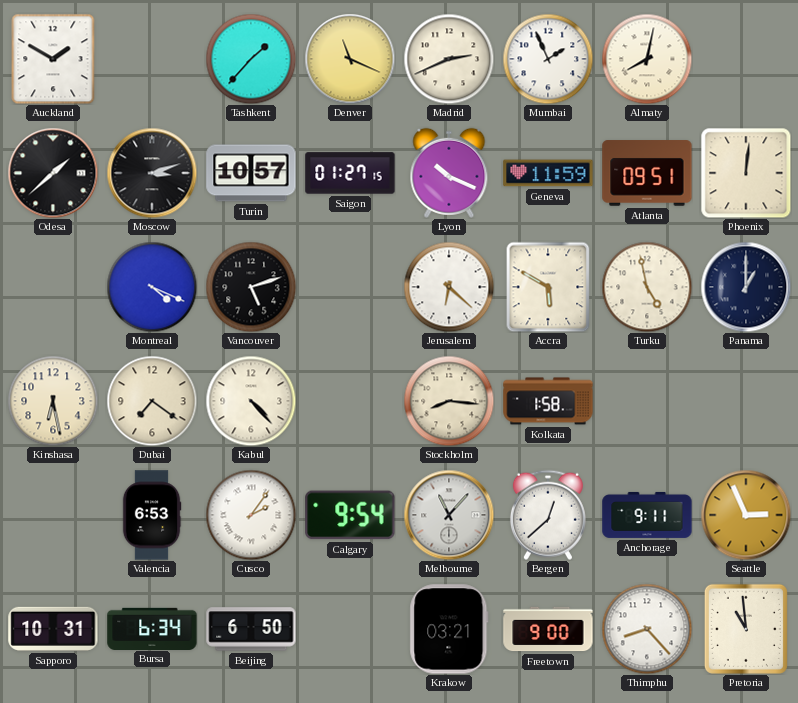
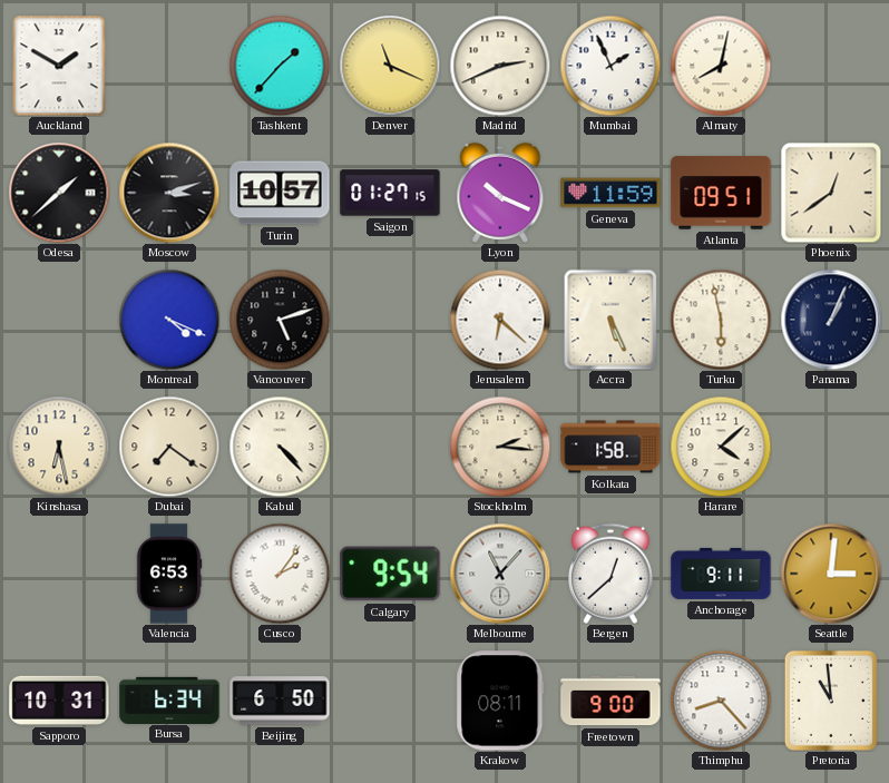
Phoenix: 12:01 -> 12:39 (831, 193)
Accra: 5:50 -> 5:26 (610, 320)
Turku: 4:58 -> 5:58 (721, 320)
Panama: 1:00 -> 1:04 (831, 320)
Stockholm: 8:16 -> 2:16 (500, 447)
Harare: none -> 4:08 (721, 447)
Seattle: 2:56 -> 3:01 (831, 574)
Krakow: 03:21 -> 08:11 (500, 701)
